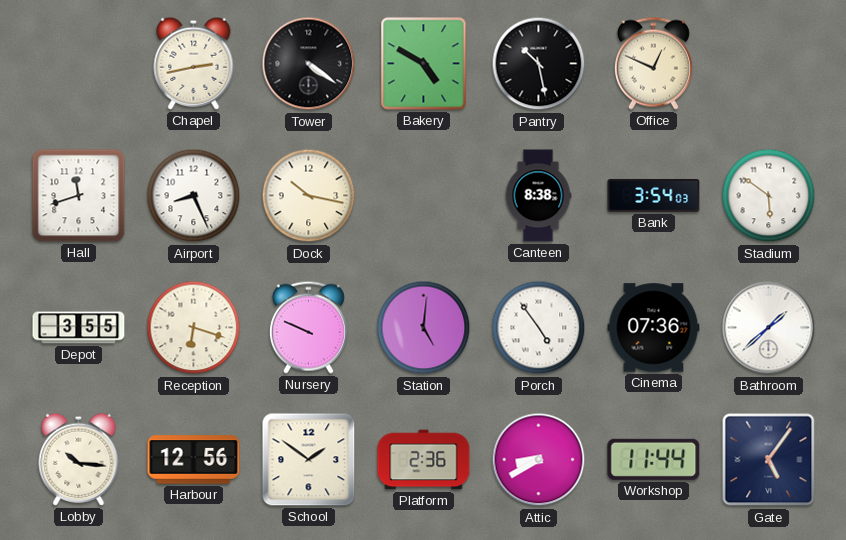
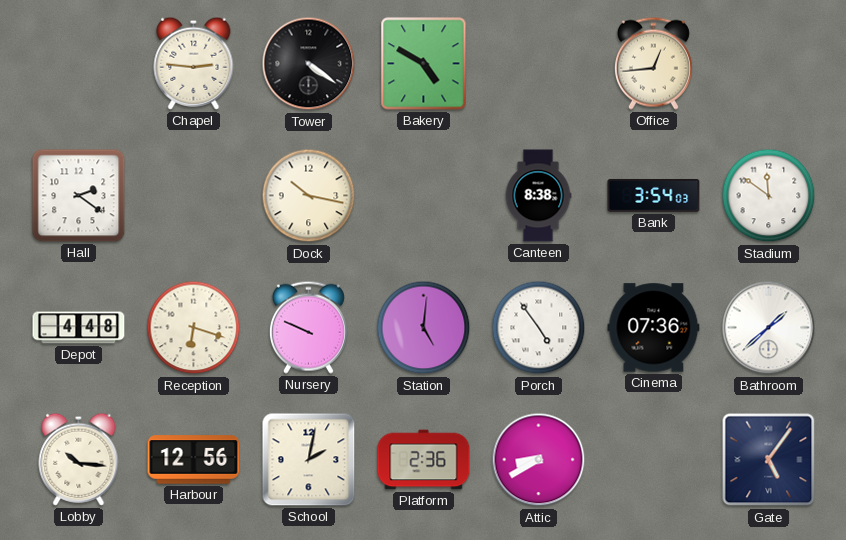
Chapel: 2:43 -> 2:46 (194, 63)
Pantry: 10:28 -> none (539, 64)
Office: 12:49 -> 12:44 (653, 63)
Hall: 11:42 -> 2:21 (79, 196)
Airport: 8:26 -> none (194, 196)
Stadium: 5:51 -> 11:51 (769, 196)
Depot: 3:55 -> 4:48 (79, 328)
School: 1:51 -> 2:02 (309, 460)
Workshop: 11:44 -> none (654, 459)
